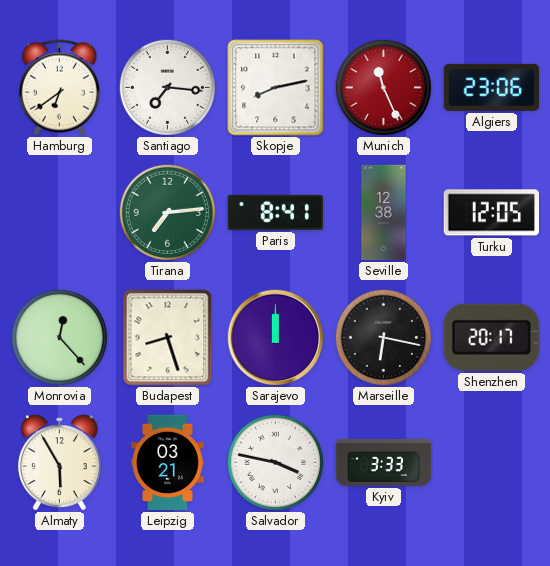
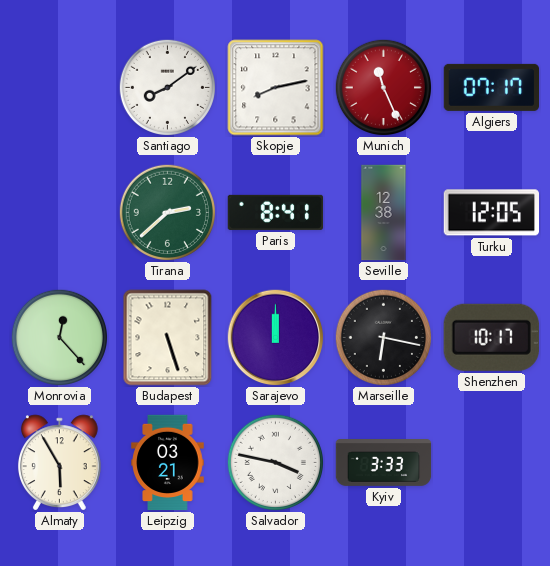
Hamburg: 6:39 -> none (59, 88)
Santiago: 7:16 -> 8:09 (167, 87)
Algiers: 23:06 -> 07:17 (491, 87)
Tirana: 7:14 -> 2:38 (167, 212)
Budapest: 8:27 -> 5:27 (168, 338)
Shenzhen: 20:17 -> 10:17 (491, 337)
